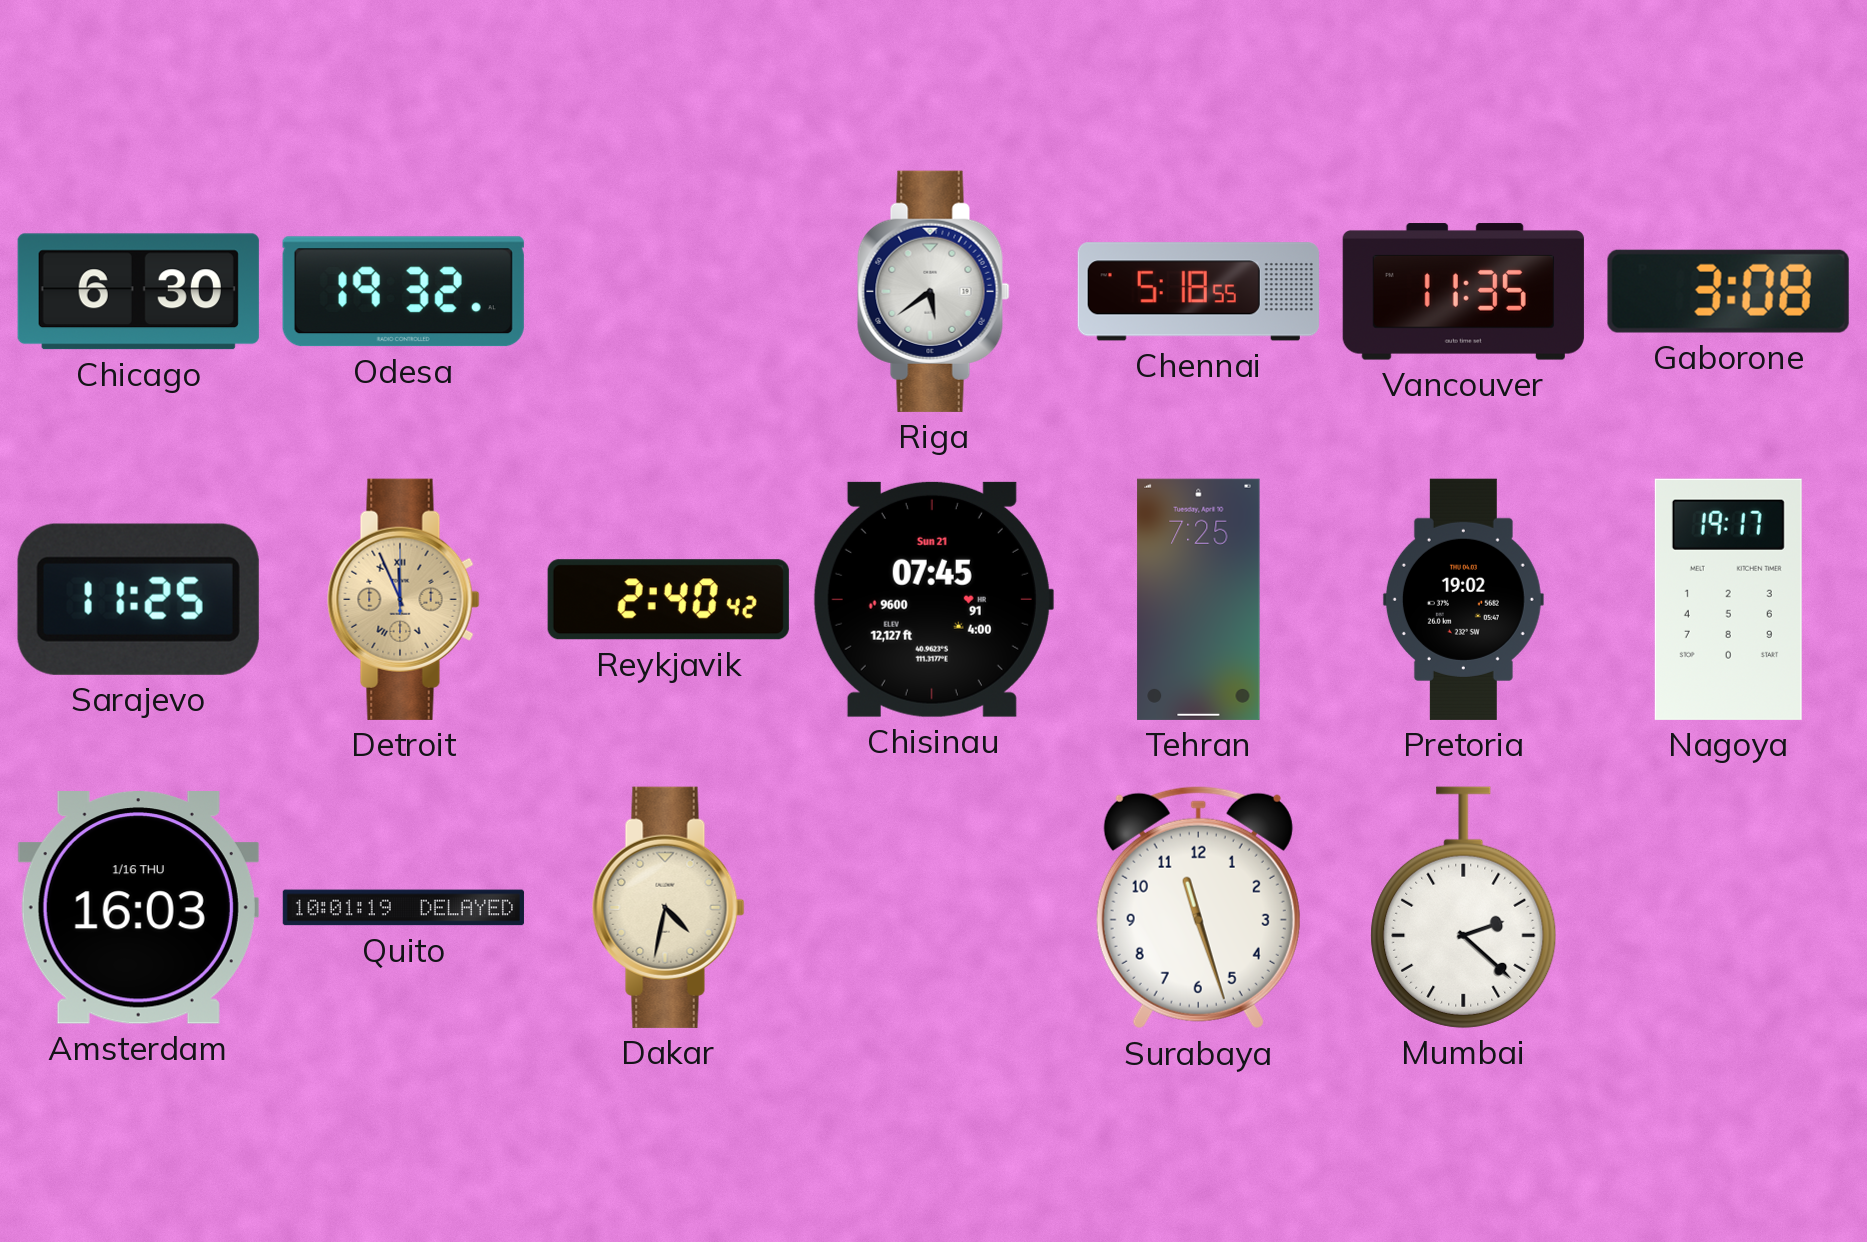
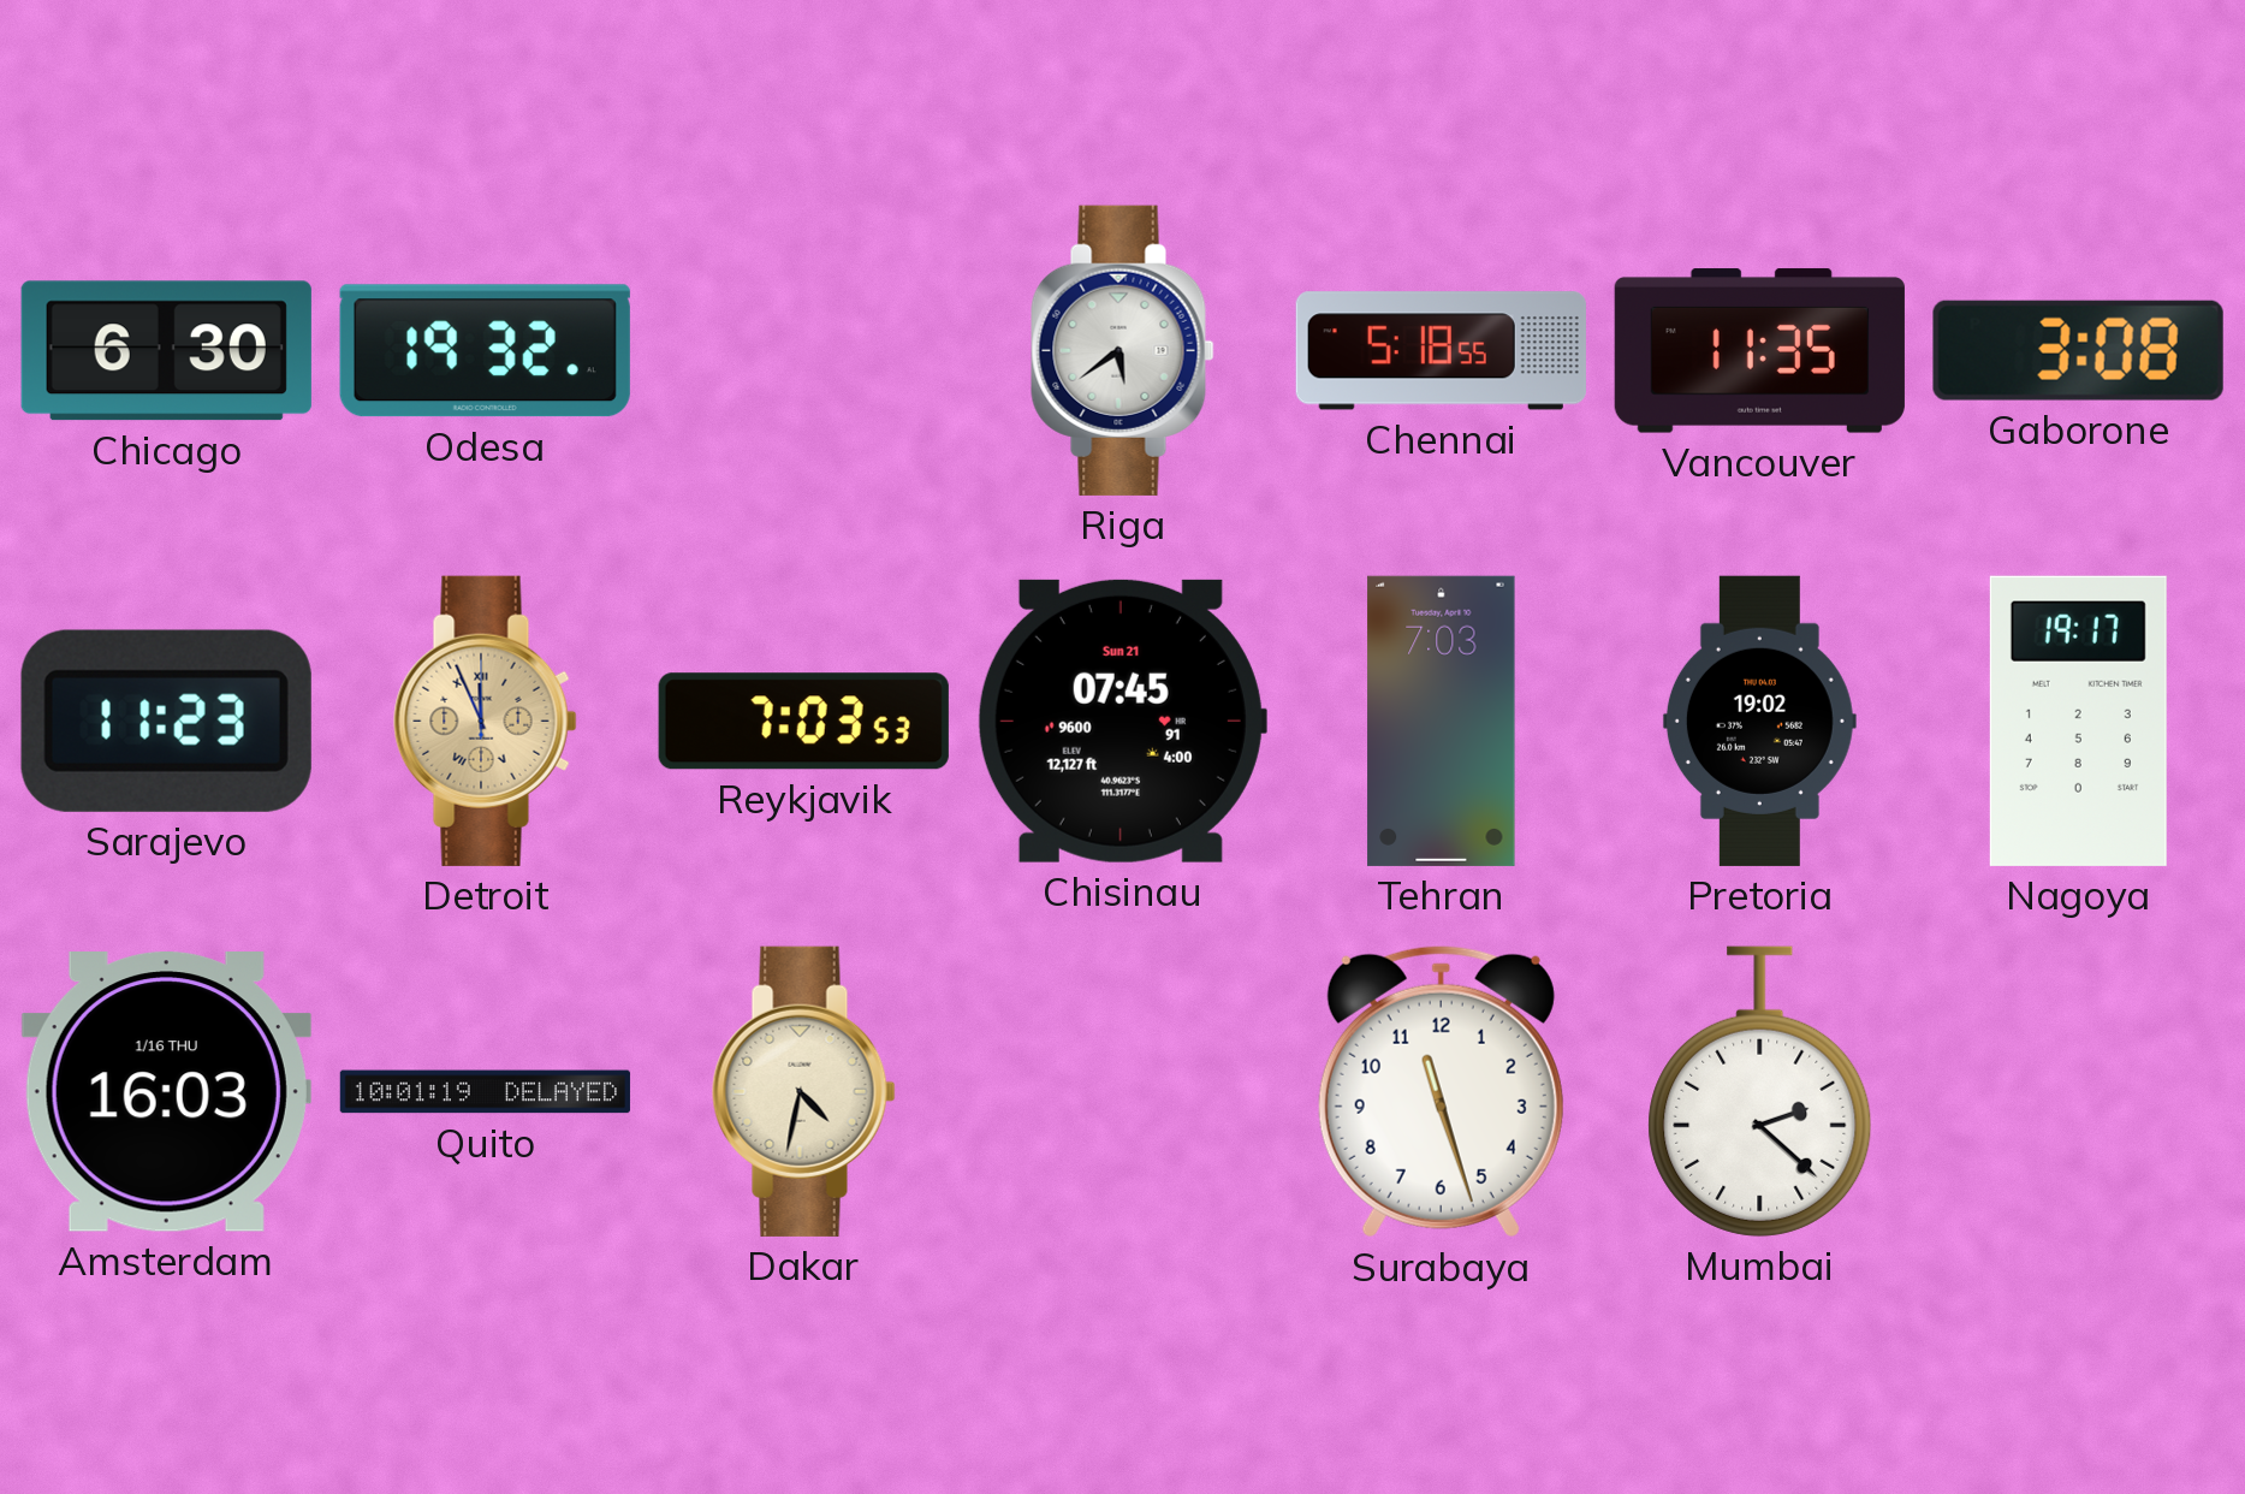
Sarajevo: 11:25 -> 11:23 (166, 721)
Reykjavik: 2:40 -> 7:03 (803, 722)
Tehran: 7:25 -> 7:03 (1442, 721)
